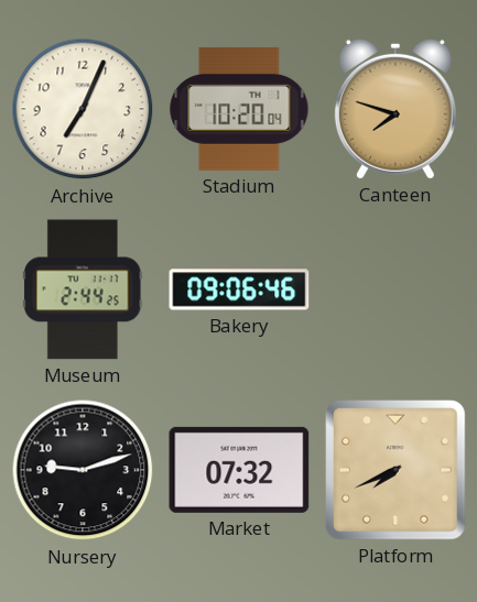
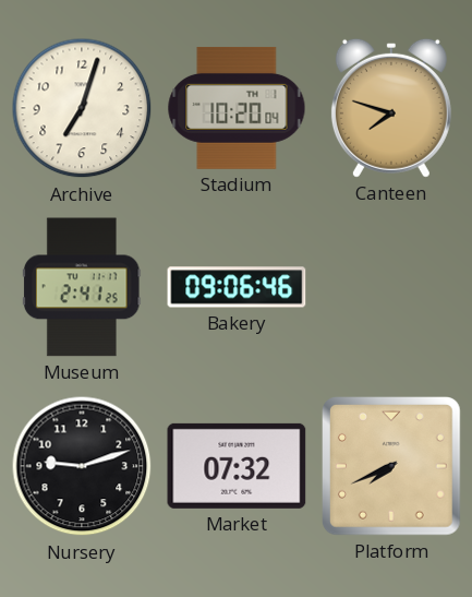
Archive: 7:04 -> 7:03 (82, 108)
Museum: 2:44 -> 2:41 (82, 287)
